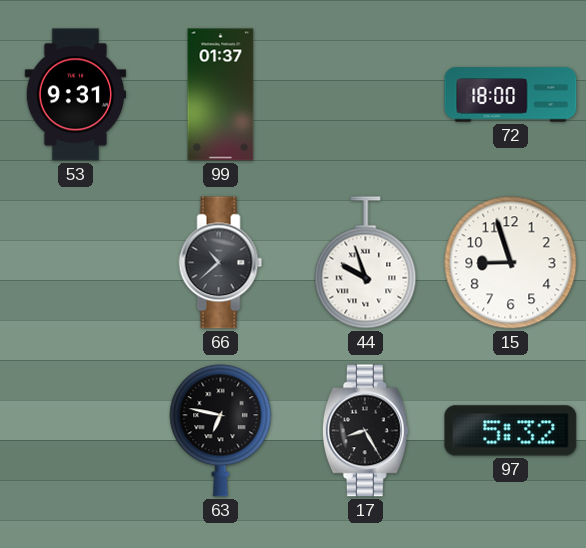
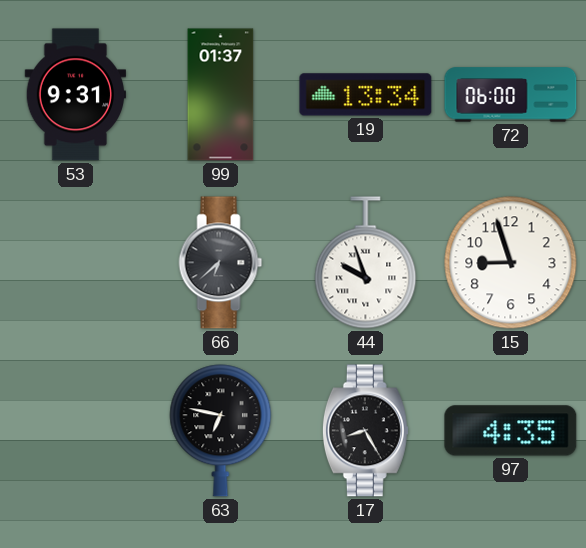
19: none -> 13:34 (366, 95)
72: 18:00 -> 06:00 (511, 95)
66: 10:38 -> 6:38 (221, 263)
97: 5:32 -> 4:35 (511, 431)
